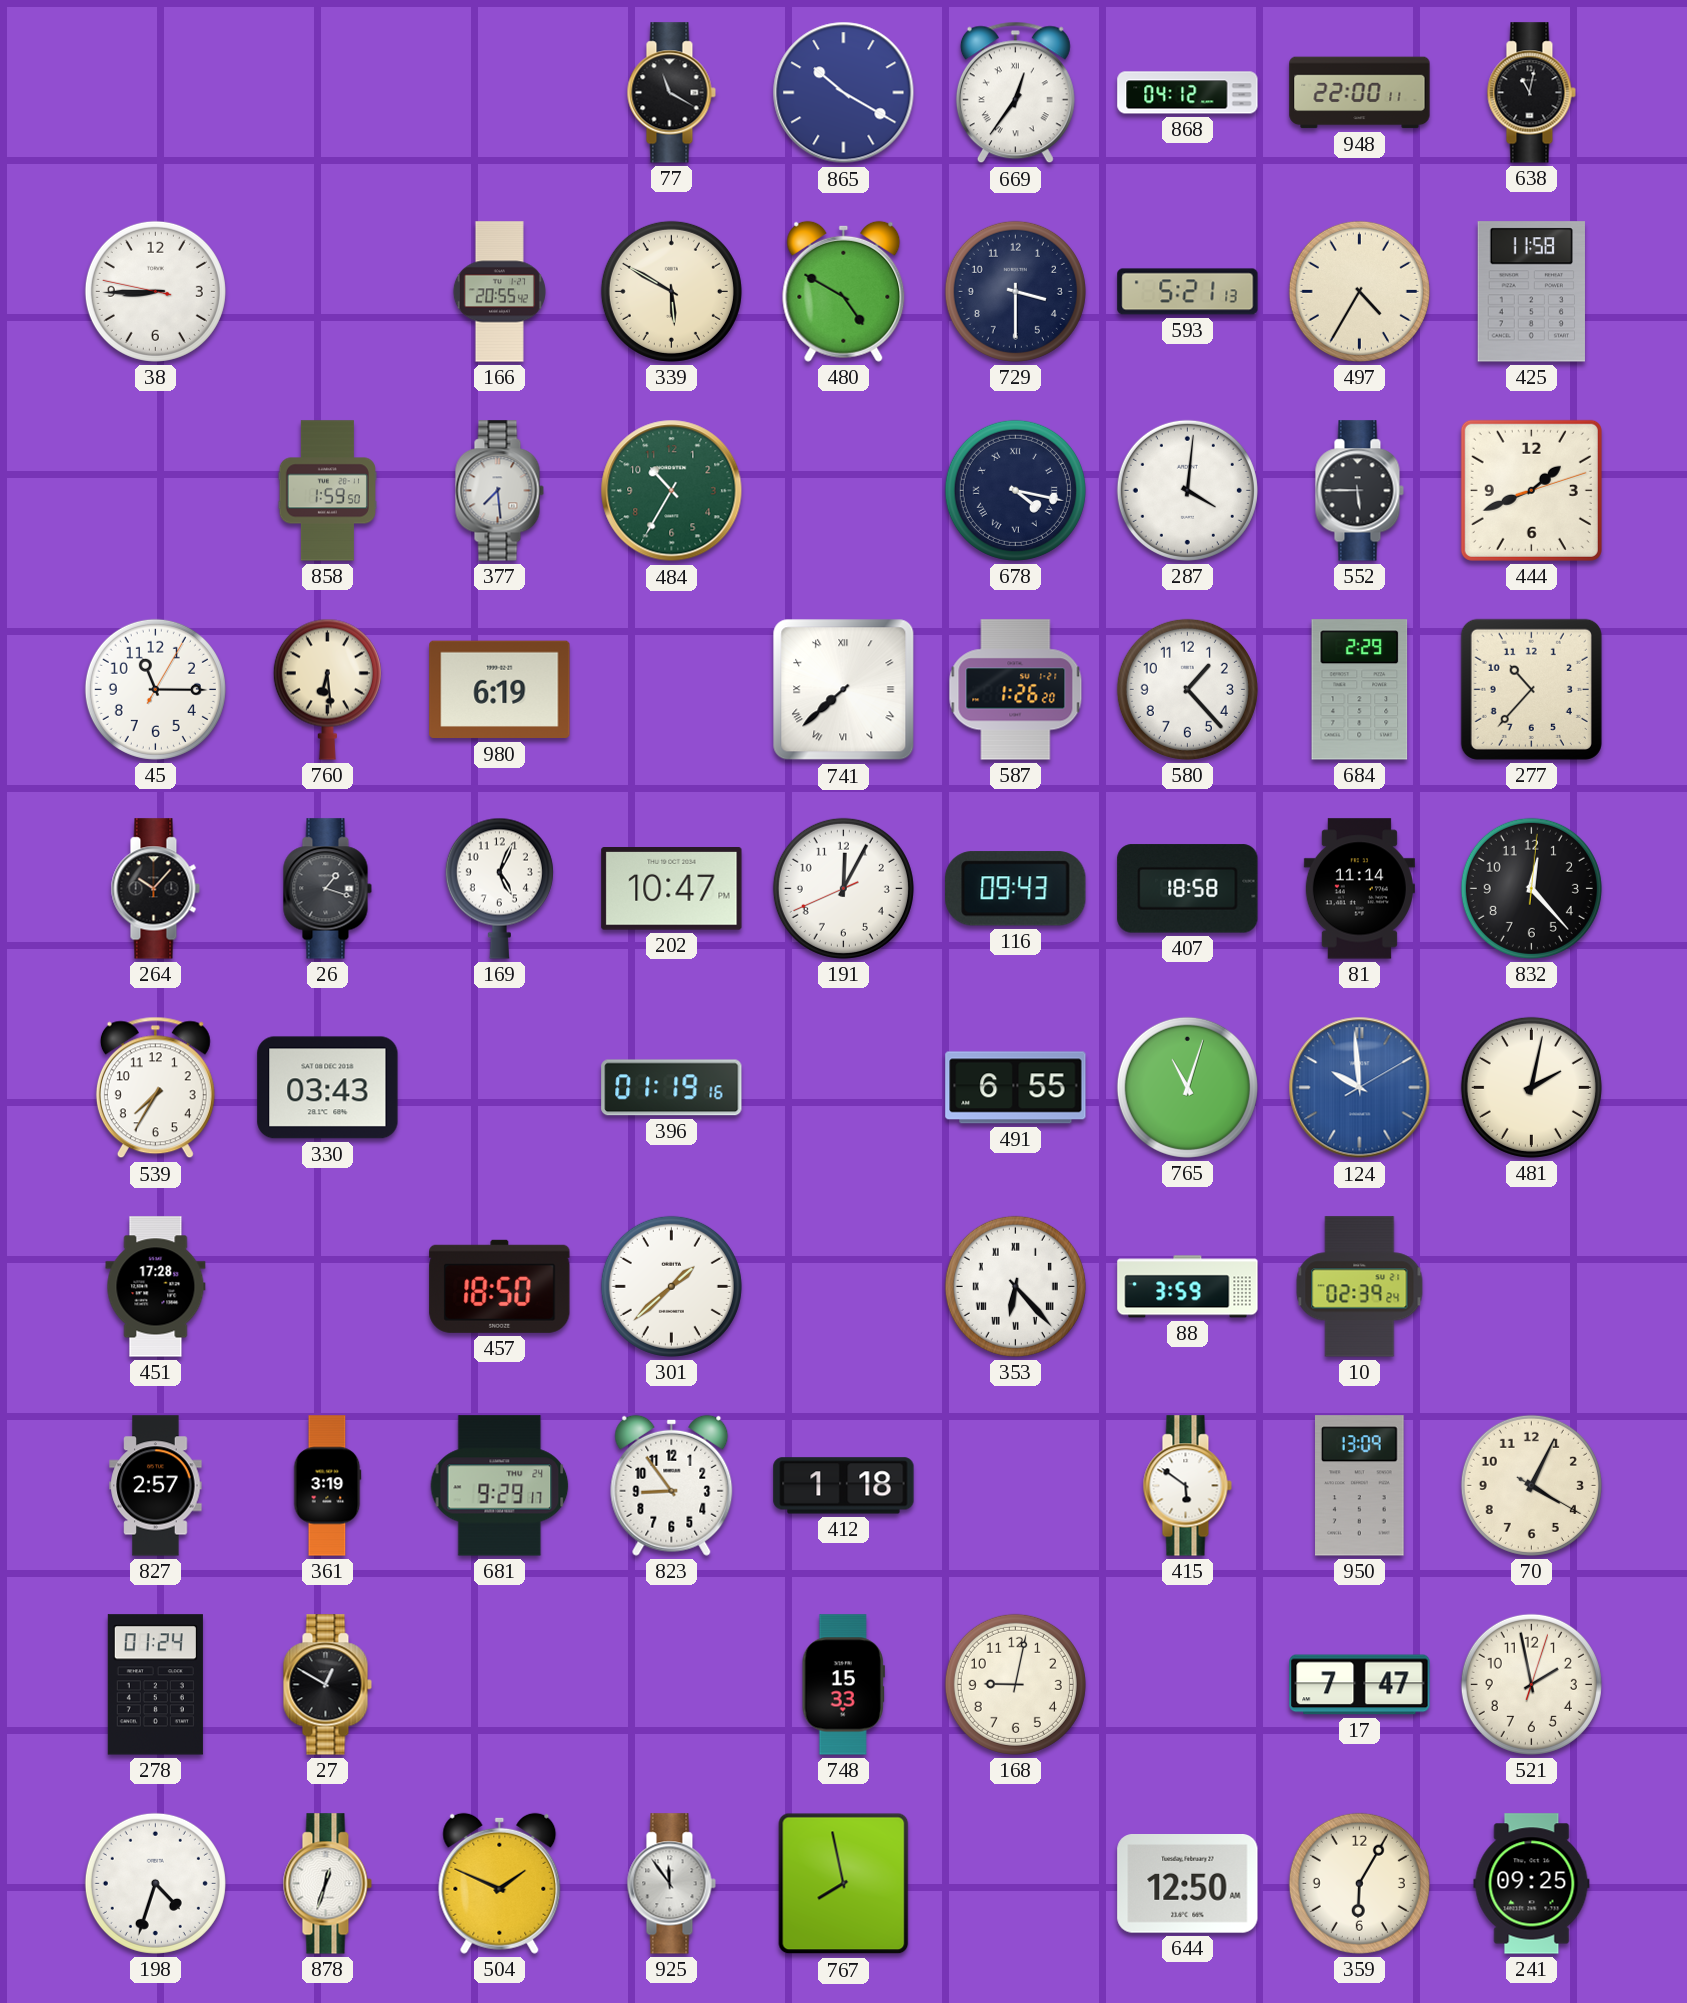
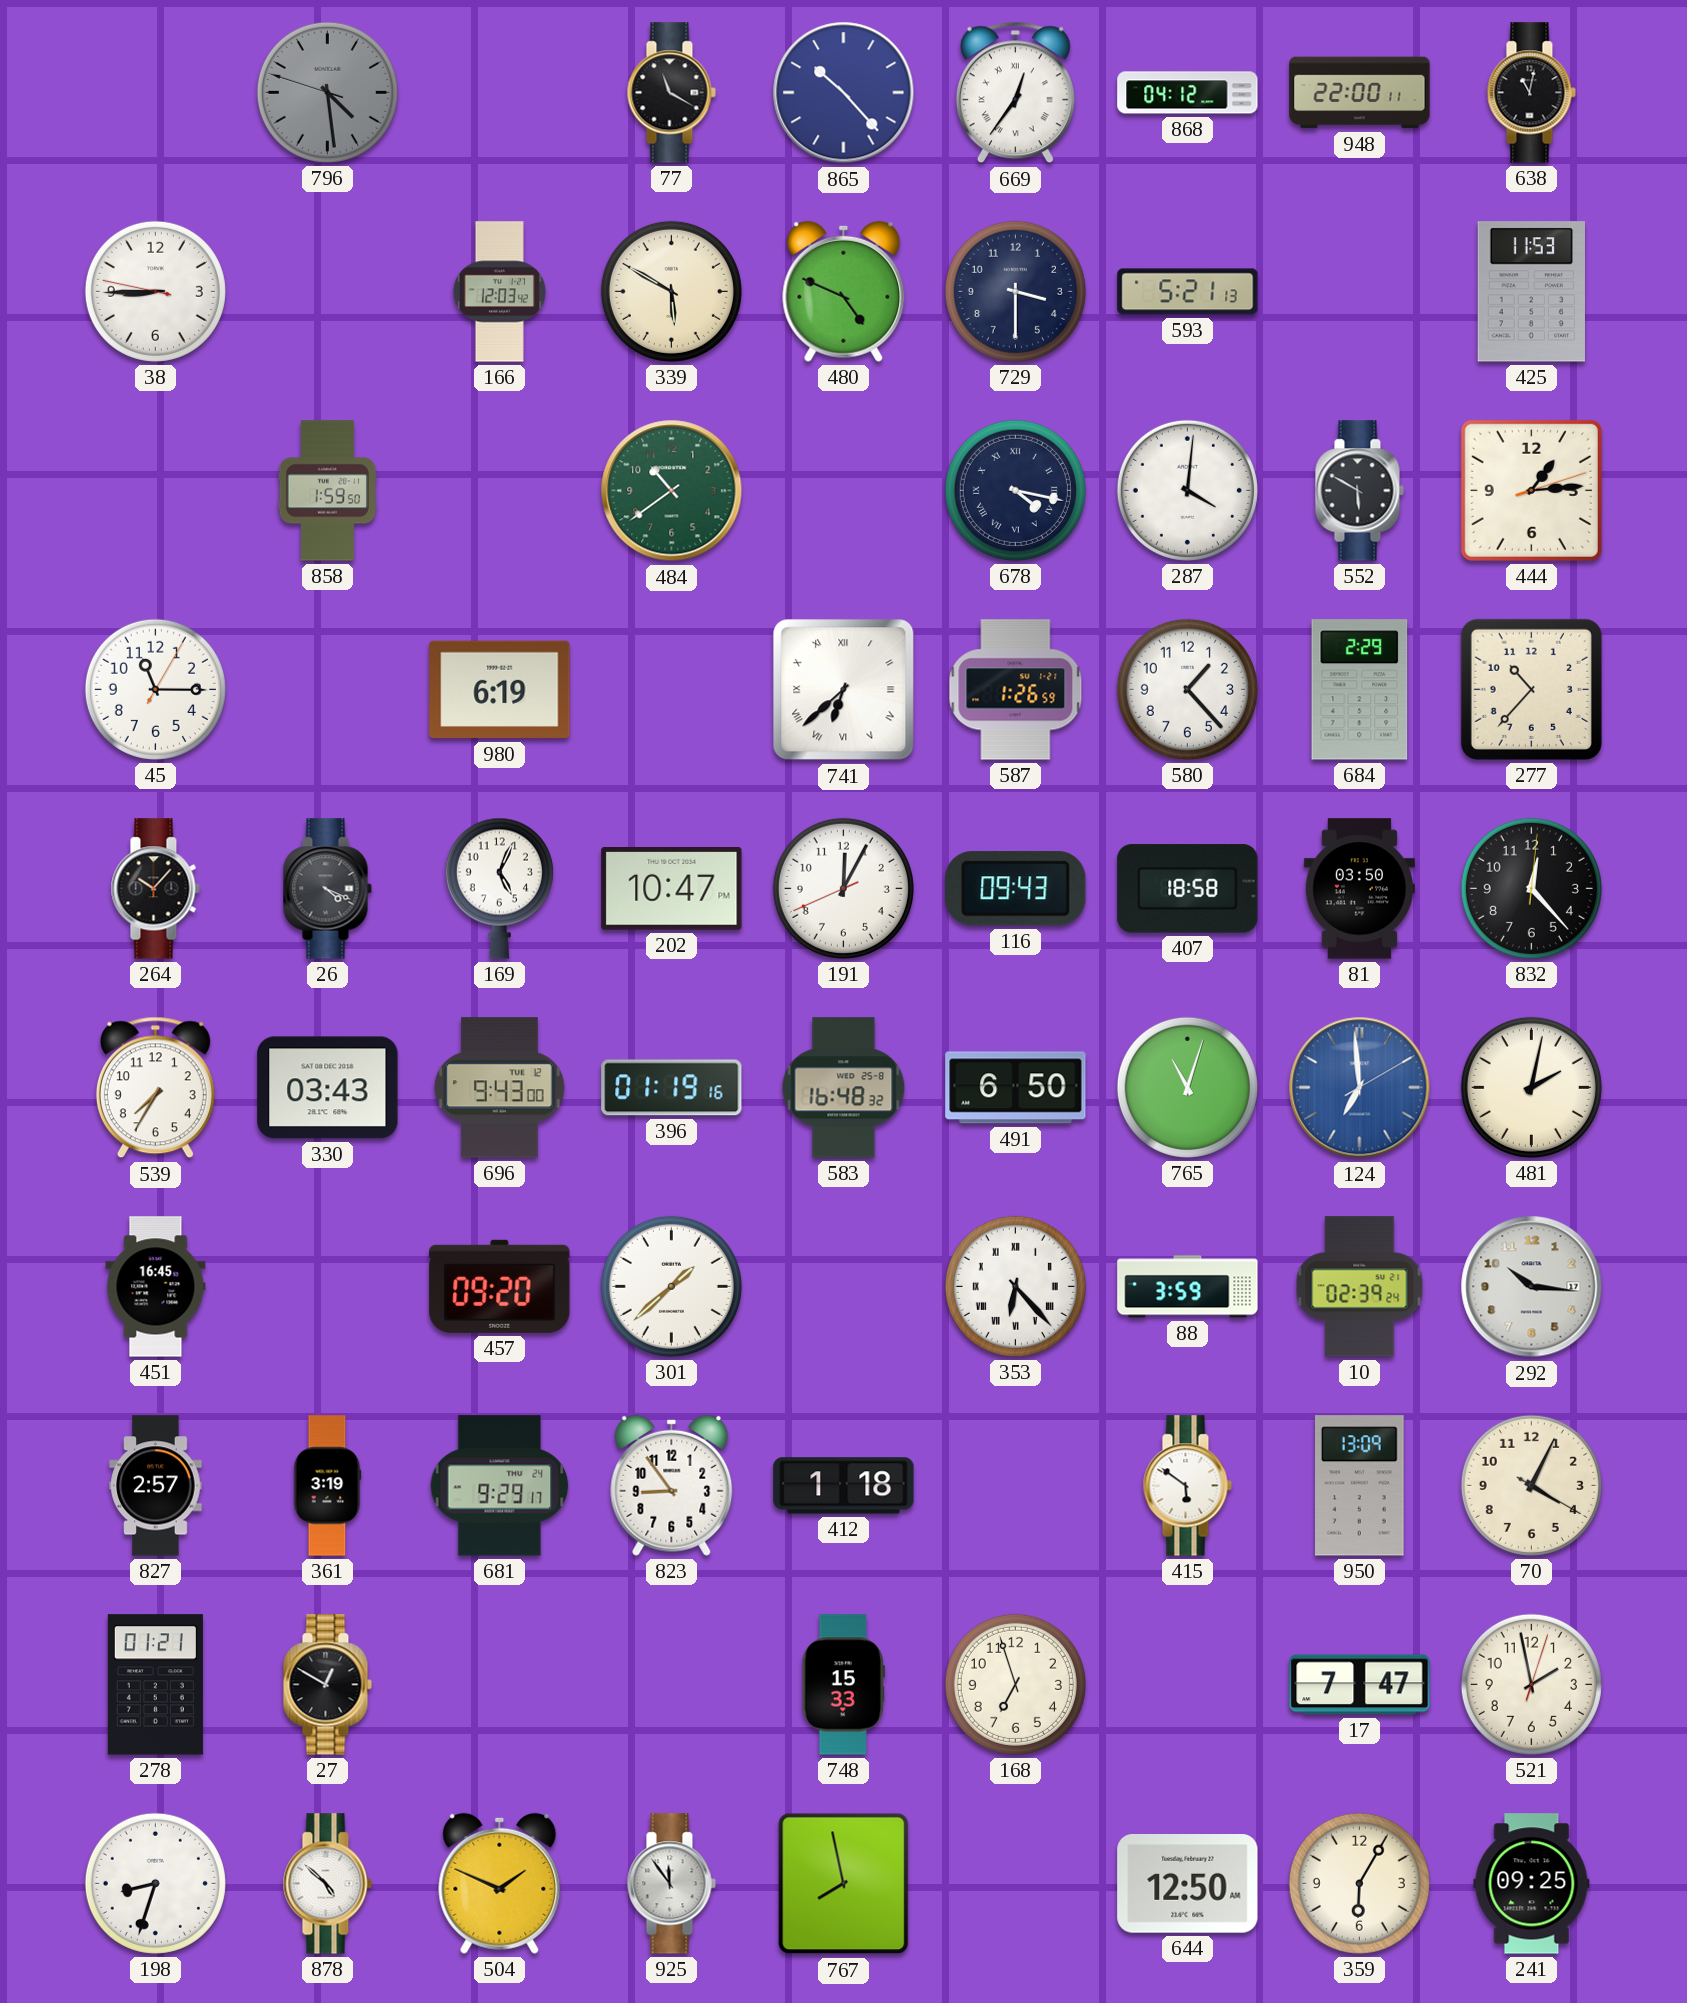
796: none -> 4:28 (327, 92)
865: 10:20 -> 10:23 (844, 93)
166: 20:55 -> 12:03 (499, 292)
480: 4:50 -> 4:49 (844, 291)
497: 4:35 -> none (1359, 291)
425: 11:58 -> 11:53 (1531, 292)
377: 7:29 -> none (499, 491)
484: 10:35 -> 10:39 (672, 491)
552: 5:45 -> 5:50 (1359, 491)
444: 1:41 -> 1:14 (1531, 490)
760: 6:29 -> none (327, 689)
741: 7:38 -> 6:38 (844, 690)
587: 1:26:20 -> 1:26:59 (1016, 690)
26: 1:18 -> 4:19 (327, 889)
81: 11:14 -> 03:50 (1359, 889)
696: none -> 9:43 (500, 1088)
583: none -> 16:48 (844, 1088)
491: 6:55 -> 6:50 (1016, 1088)
124: 9:59 -> 6:59 (1360, 1088)
451: 17:28 -> 16:45 (156, 1287)
457: 18:50 -> 09:20 (500, 1286)
292: none -> 10:16 (1532, 1287)
278: 01:24 -> 01:21 (155, 1685)
168: 9:02 -> 6:57 (1015, 1684)
198: 4:33 -> 8:33 (155, 1883)
878: 12:33 -> 4:52 (327, 1884)
